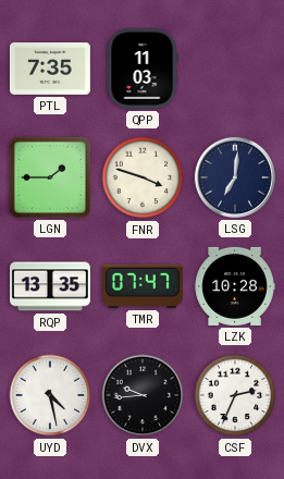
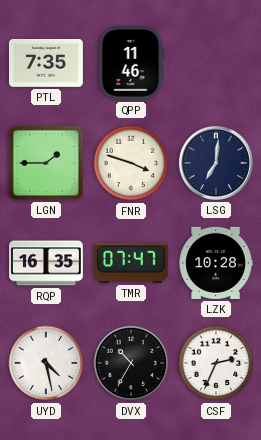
QPP: 11:03 -> 11:46 (131, 63)
RQP: 13:35 -> 16:35 (47, 263)
DVX: 9:44 -> 10:35 (131, 363)
